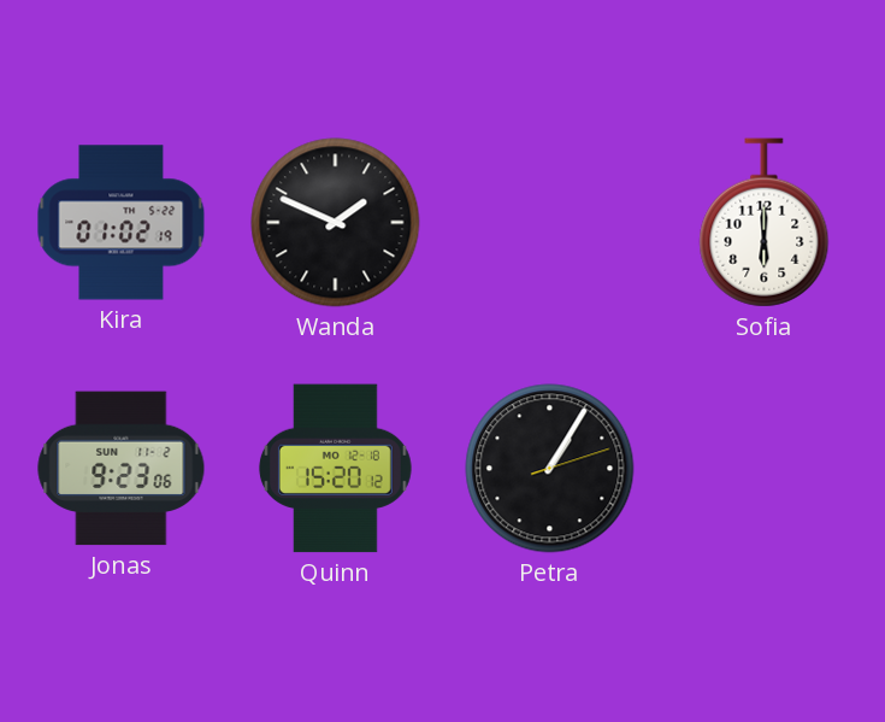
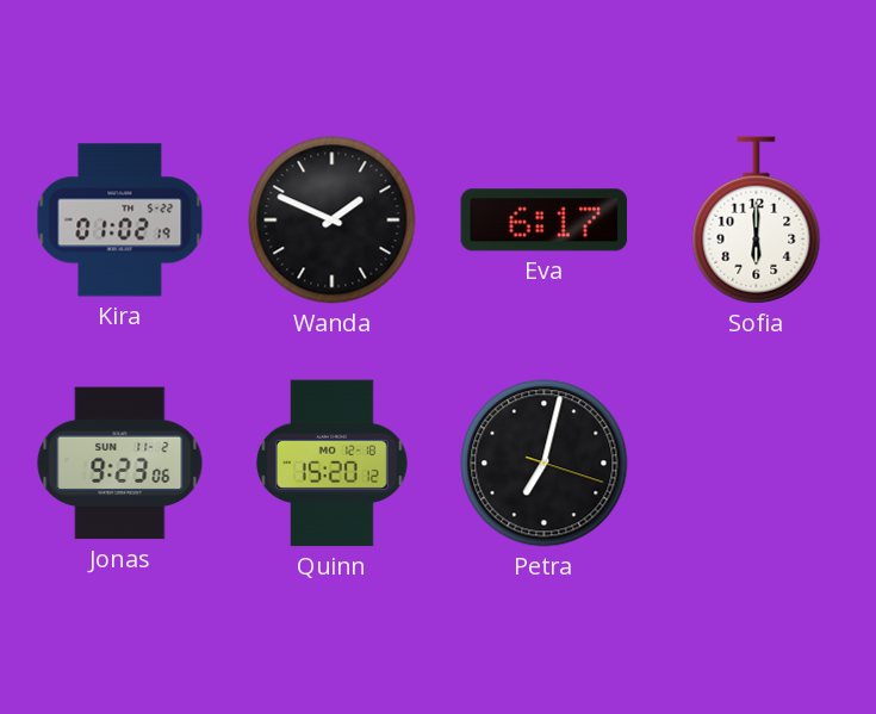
Eva: none -> 6:17 (545, 221)
Petra: 1:05 -> 7:02 (545, 464)
